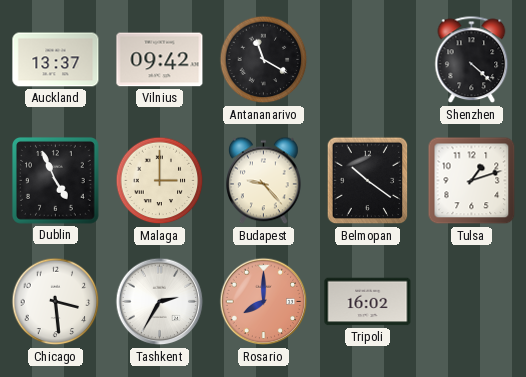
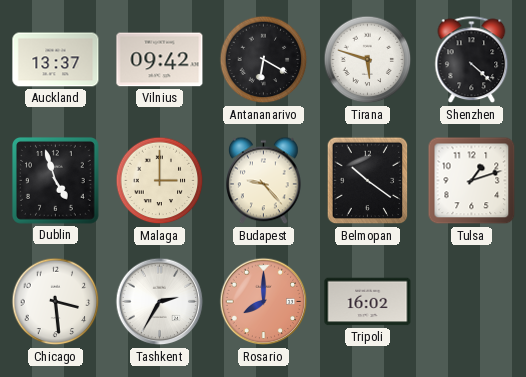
Antananarivo: 11:20 -> 6:20 (264, 60)
Tirana: none -> 5:48 (368, 60)
Dublin: 4:56 -> 4:57 (56, 181)
